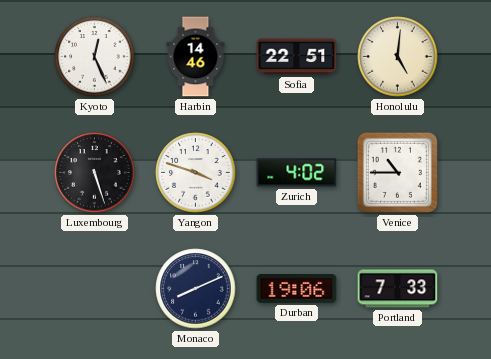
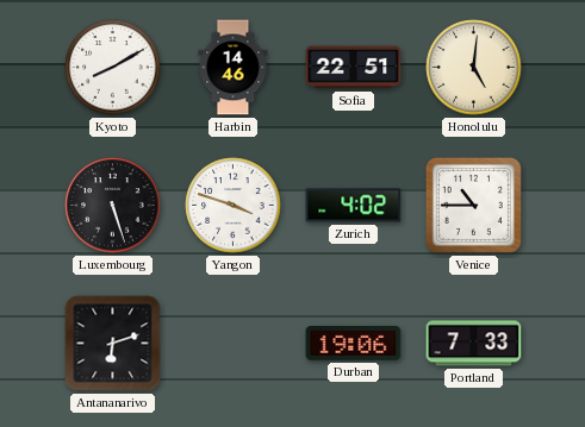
Kyoto: 12:26 -> 8:10 (113, 68)
Antananarivo: none -> 6:12 (113, 344)
Monaco: 8:11 -> none (196, 289)
